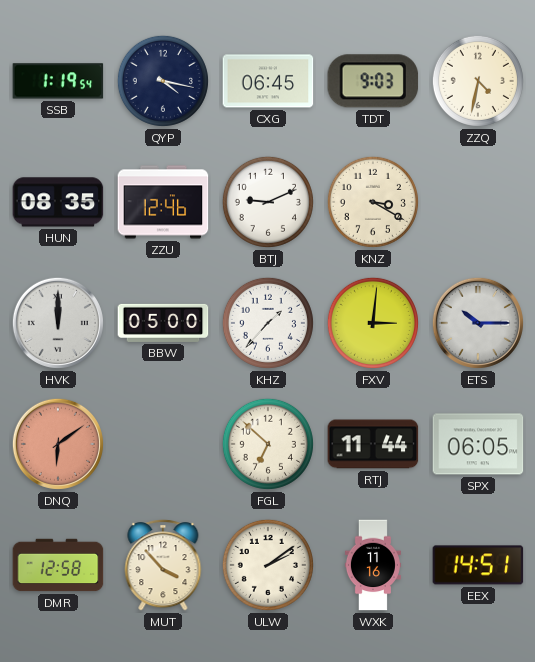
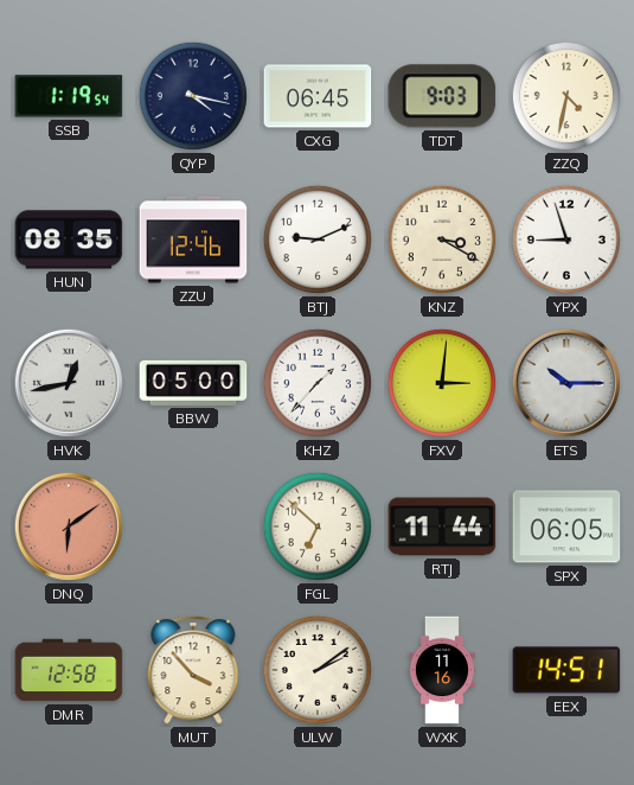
YPX: none -> 8:57 (566, 240)
HVK: 12:00 -> 12:43 (69, 383)
